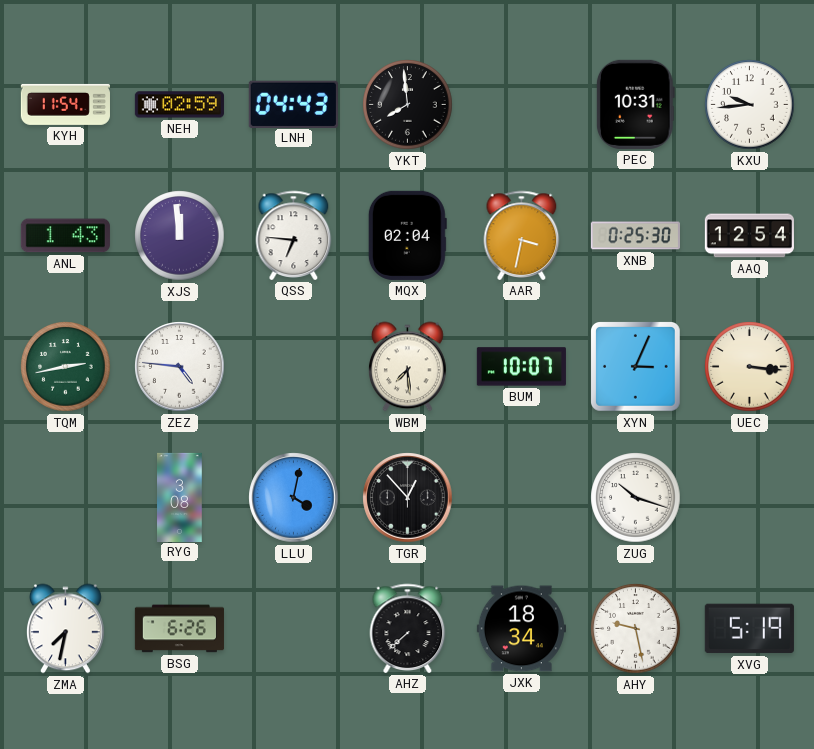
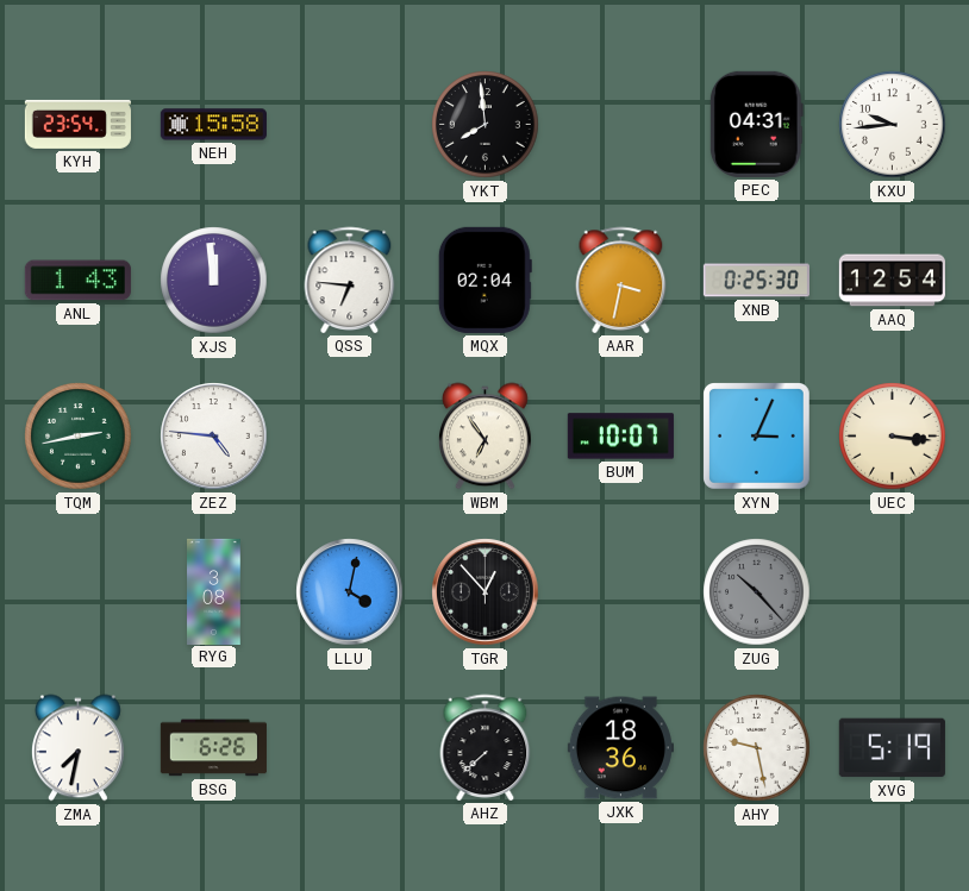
KYH: 11:54 -> 23:54 (77, 124)
NEH: 02:59 -> 15:58 (213, 125)
LNH: 04:43 -> none (293, 104)
PEC: 10:31 -> 04:31 (756, 124)
WBM: 7:29 -> 6:54 (486, 437)
ZUG: 10:18 -> 10:23 (757, 592)
ZUG dial: white -> grey (757, 592)
JXK: 18:34 -> 18:36 (620, 748)
